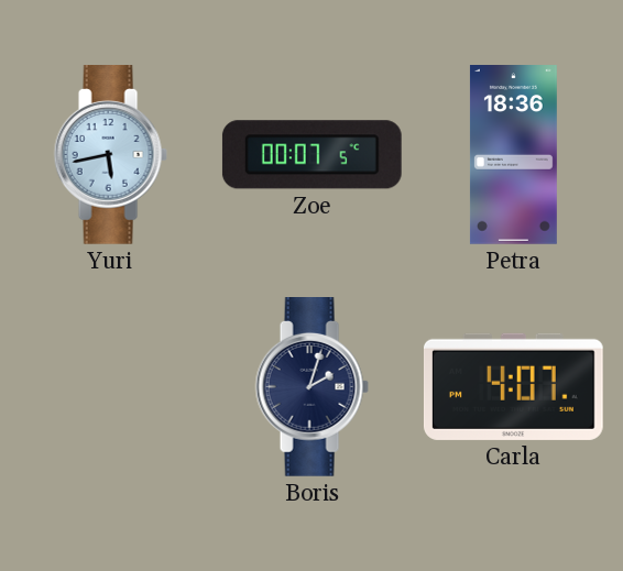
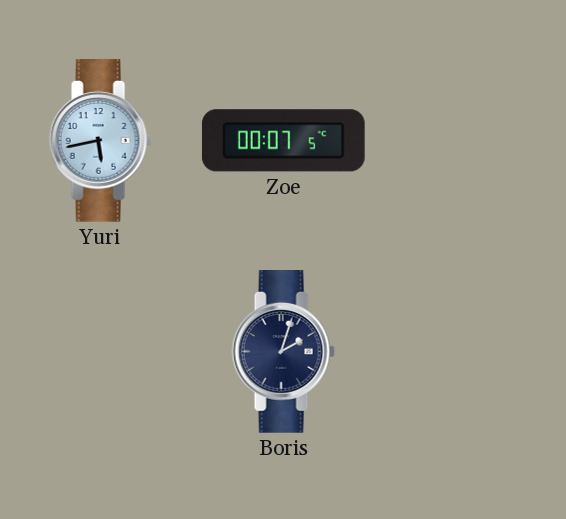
Petra: 18:36 -> none (513, 155)
Carla: 4:07 -> none (513, 386)
